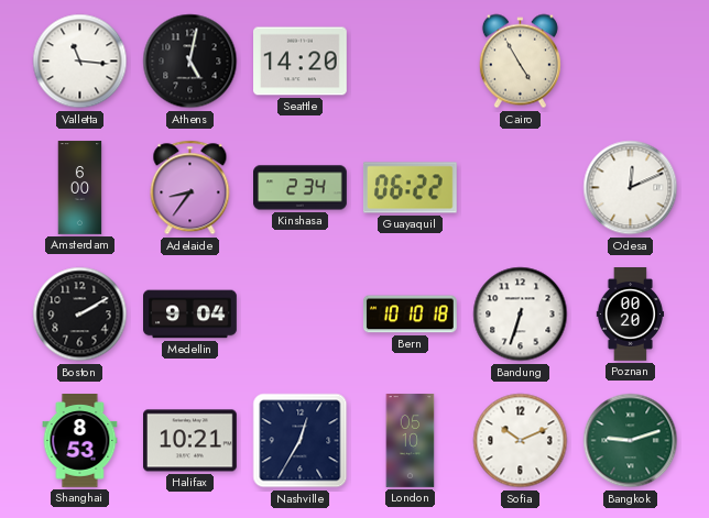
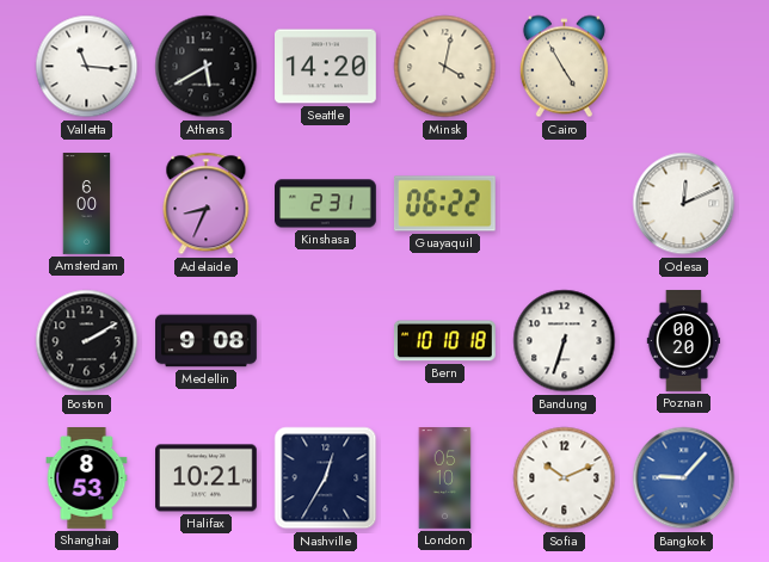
Athens: 5:02 -> 5:40 (207, 67)
Minsk: none -> 4:02 (445, 67)
Adelaide: 8:36 -> 8:34 (207, 204)
Kinshasa: 2:34 -> 2:31 (326, 204)
Medellin: 9:04 -> 9:08 (207, 341)
Bangkok: 9:12 -> 9:07 (684, 478)
Bangkok dial: green -> blue (684, 478)
